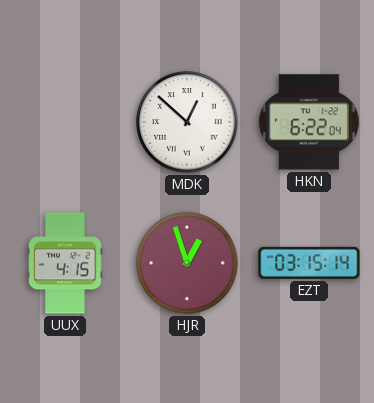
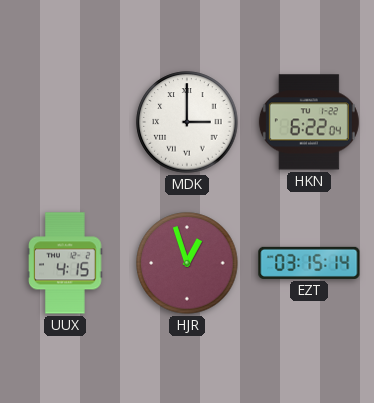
MDK: 12:52 -> 3:00 (187, 122)
